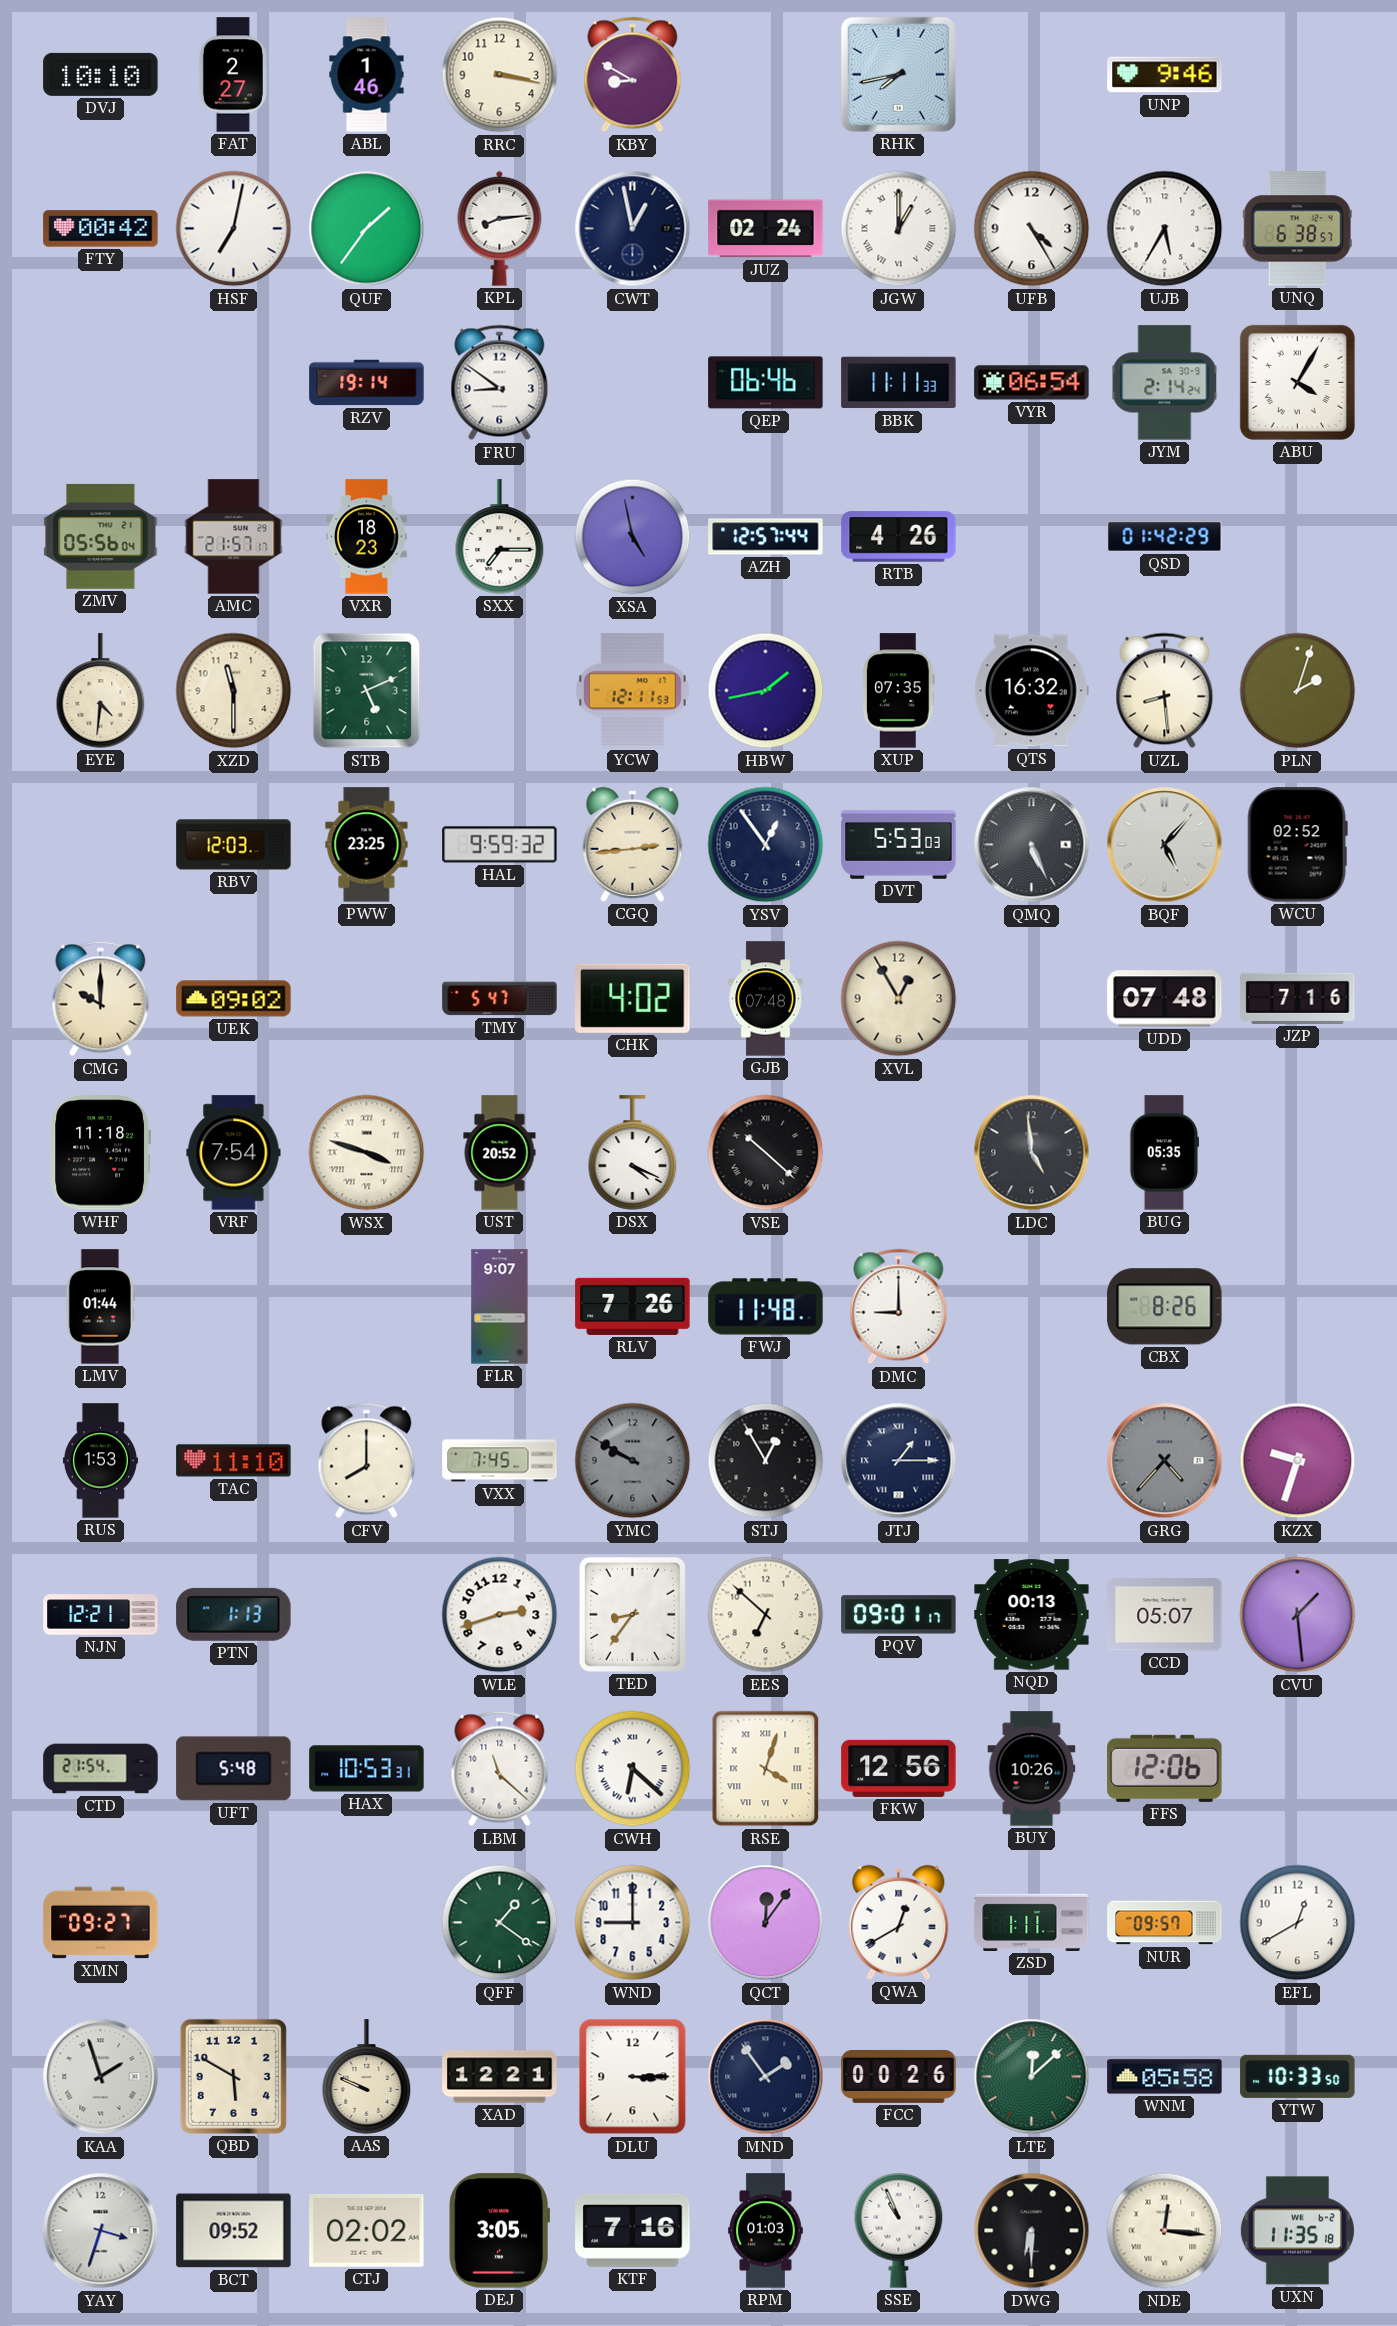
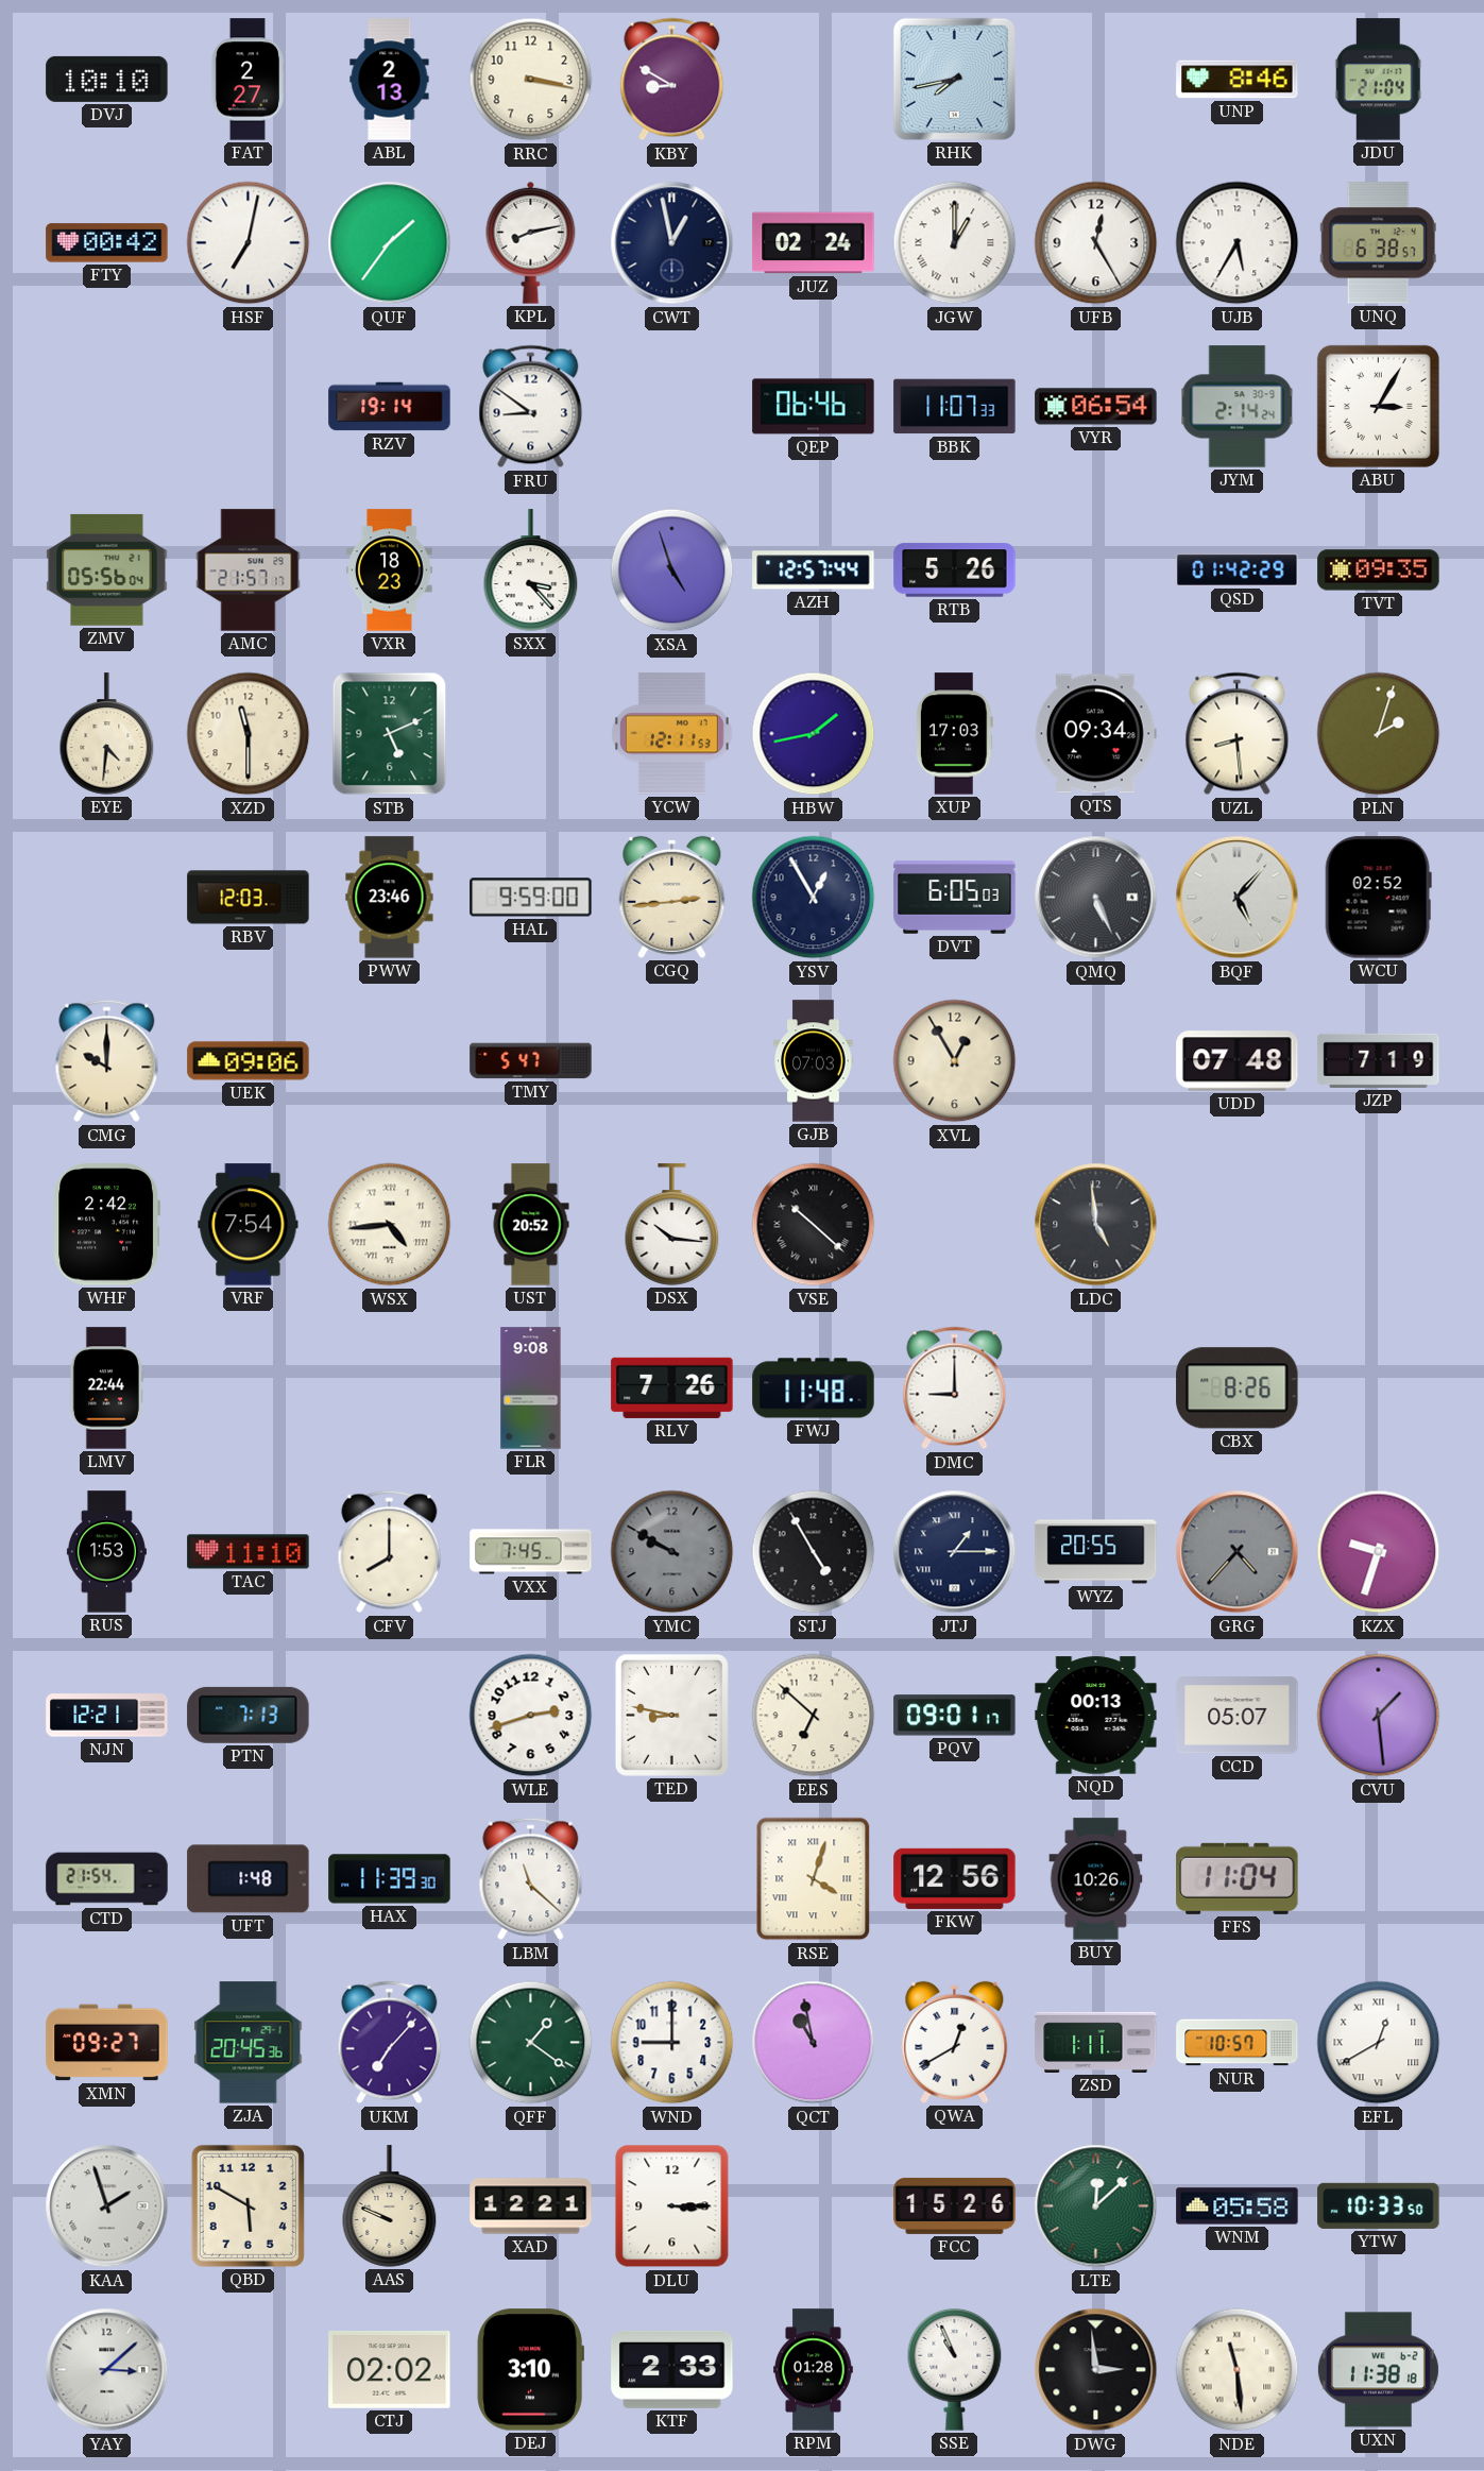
ABL: 1:46 -> 2:13 (390, 80)
UNP: 9:46 -> 8:46 (1238, 80)
JDU: none -> 21:04 (1378, 80)
KPL: 8:14 -> 8:13 (531, 242)
UFB: 4:25 -> 12:25 (1096, 243)
BBK: 11:11 -> 11:07 (955, 407)
ABU: 4:05 -> 3:05 (1378, 406)
SXX: 7:15 -> 3:23 (531, 570)
XSA: 4:58 -> 4:57 (672, 570)
RTB: 4:26 -> 5:26 (955, 570)
TVT: none -> 09:35 (1379, 570)
XUP: 07:35 -> 17:03 (955, 734)
QTS: 16:32 -> 09:34 (1095, 734)
PWW: 23:25 -> 23:46 (390, 898)
HAL: 9:59:32 -> 9:59:00 (531, 898)
YSV: 12:54 -> 12:55 (814, 898)
DVT: 5:53 -> 6:05 (955, 898)
UEK: 09:02 -> 09:06 (249, 1061)
CHK: 4:02 -> none (633, 998)
GJB: 07:48 -> 07:03 (814, 1061)
JZP: 7:16 -> 7:19 (1379, 1060)
WHF: 11:18 -> 2:42 (106, 1225)
WSX: 3:48 -> 4:44 (390, 1225)
DSX: 4:19 -> 10:16 (672, 1225)
BUG: 05:35 -> none (1163, 1153)
LMV: 01:44 -> 22:44 (106, 1388)
FLR: 9:07 -> 9:08 (531, 1388)
STJ: 12:55 -> 4:55 (814, 1552)
WYZ: none -> 20:55 (1096, 1552)
PTN: 1:13 -> 7:13 (249, 1715)
TED: 8:36 -> 8:47 (671, 1715)
UFT: 5:48 -> 1:48 (249, 1879)
HAX: 10:53 -> 11:39 (390, 1879)
CWH: 6:22 -> none (633, 1769)
FFS: 12:06 -> 11:04 (1238, 1878)
ZJA: none -> 20:45 (249, 2043)
UKM: none -> 7:07 (390, 2043)
QCT: 12:06 -> 10:58 (814, 2043)
NUR: 09:57 -> 10:57 (1238, 2043)
EFL numerals: Arabic -> Roman (1379, 2043)
MND: 1:54 -> none (766, 2077)
FCC: 00:26 -> 15:26 (955, 2205)
YAY: 3:33 -> 3:08 (107, 2370)
BCT: 09:52 -> none (234, 2231)
DEJ: 3:05 -> 3:10 (530, 2370)
KTF: 7:16 -> 2:33 (672, 2369)
RPM: 01:03 -> 01:28 (814, 2370)
DWG: 6:30 -> 2:59 (1096, 2370)
NDE: 12:16 -> 11:29 (1238, 2370)
UXN: 11:35 -> 11:38 (1378, 2370)
